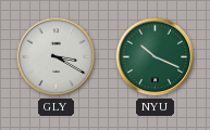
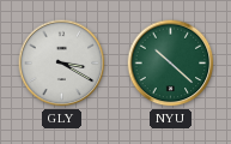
NYU: 10:19 -> 10:22 (171, 64)
